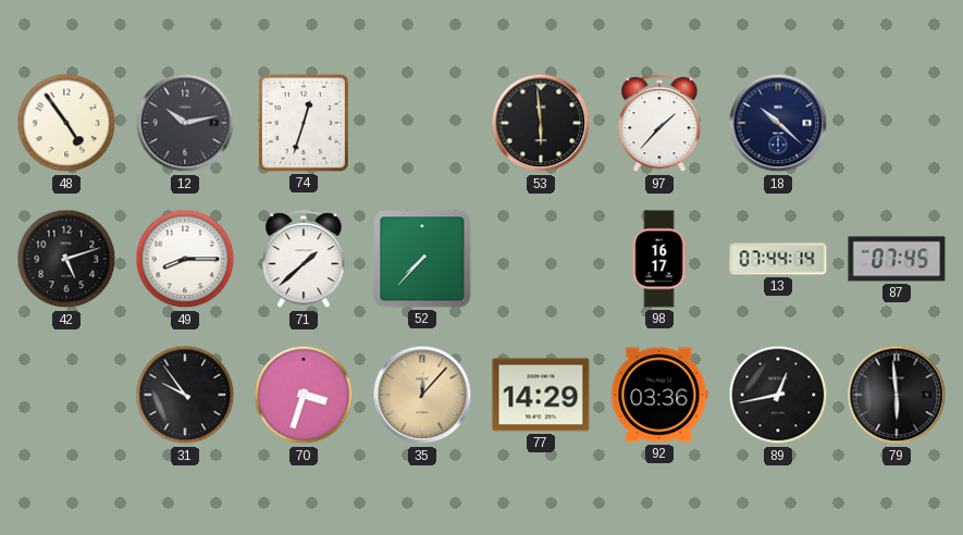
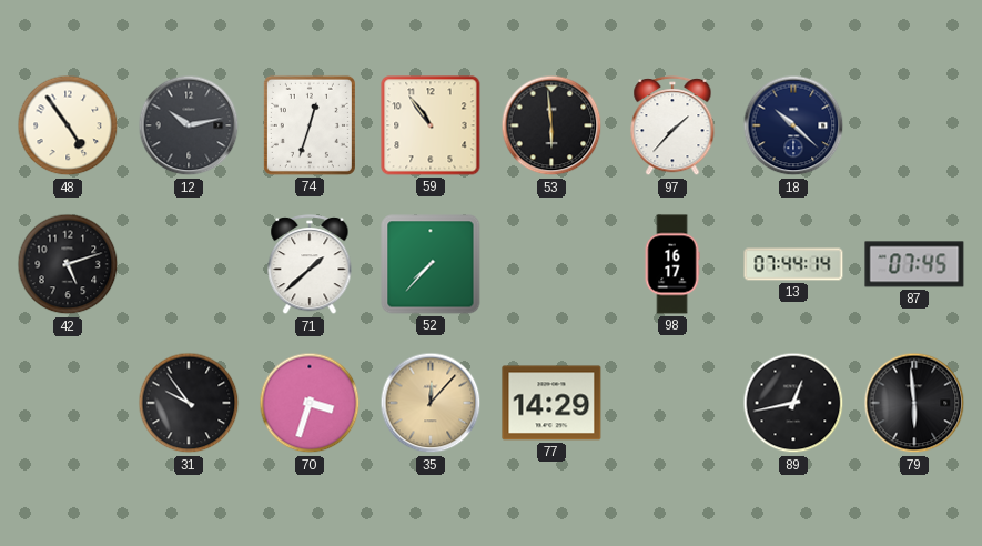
59: none -> 10:54 (431, 125)
49: 8:15 -> none (185, 259)
92: 03:36 -> none (659, 395)
